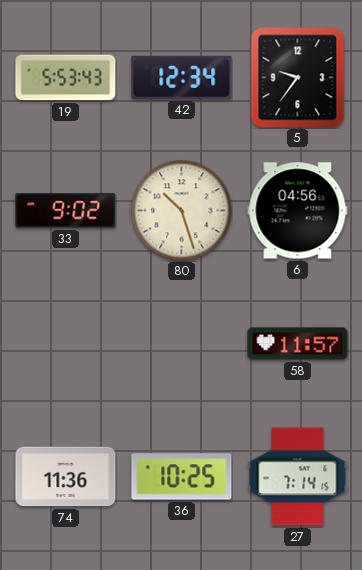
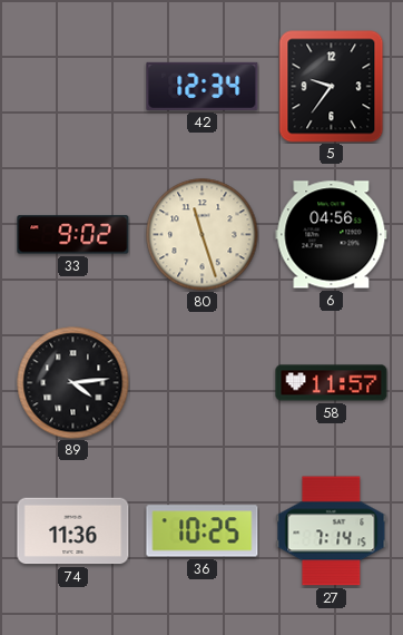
19: 5:53 -> none (66, 78)
80: 10:27 -> 11:27 (203, 235)
89: none -> 4:14 (73, 383)
